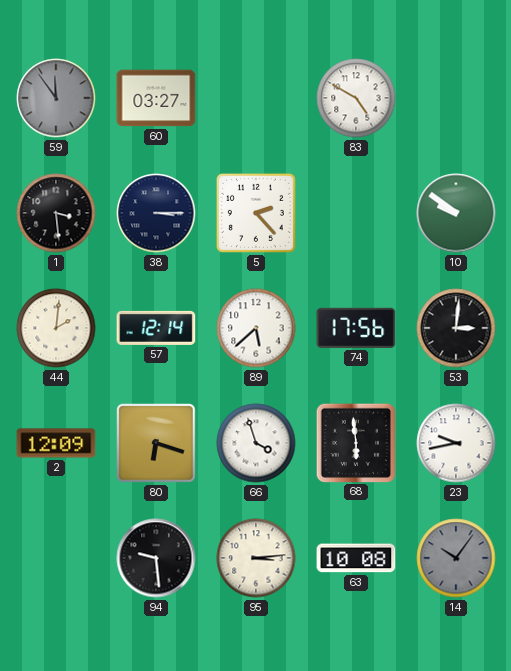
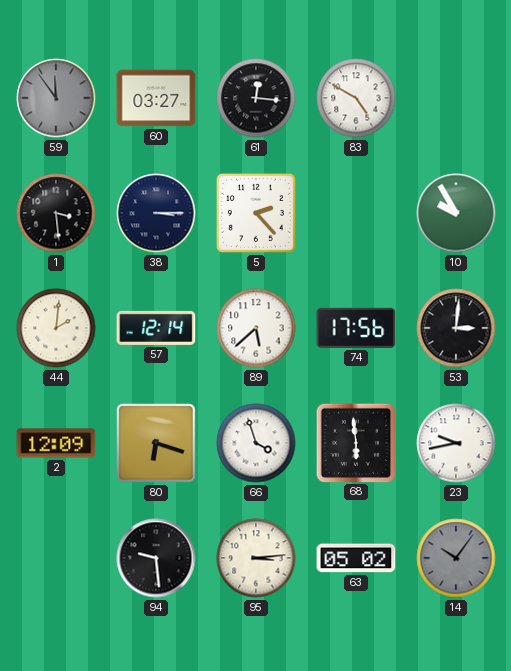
61: none -> 12:16 (256, 98)
10: 9:51 -> 9:55 (456, 213)
63: 10:08 -> 05:02 (356, 558)
